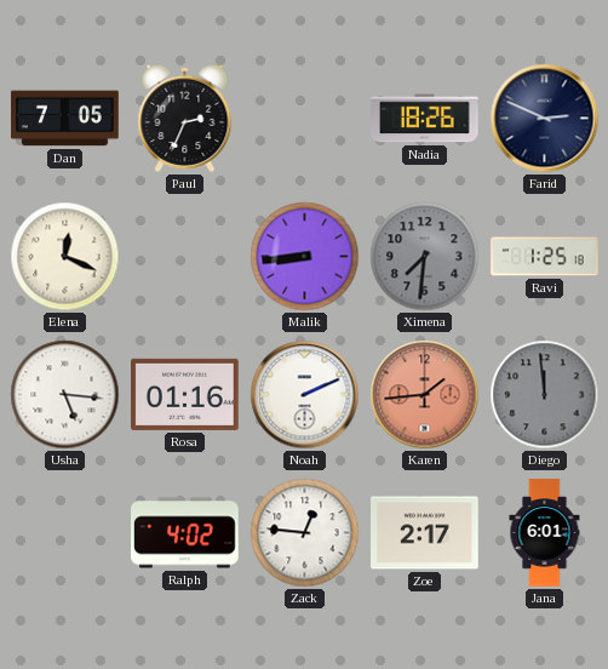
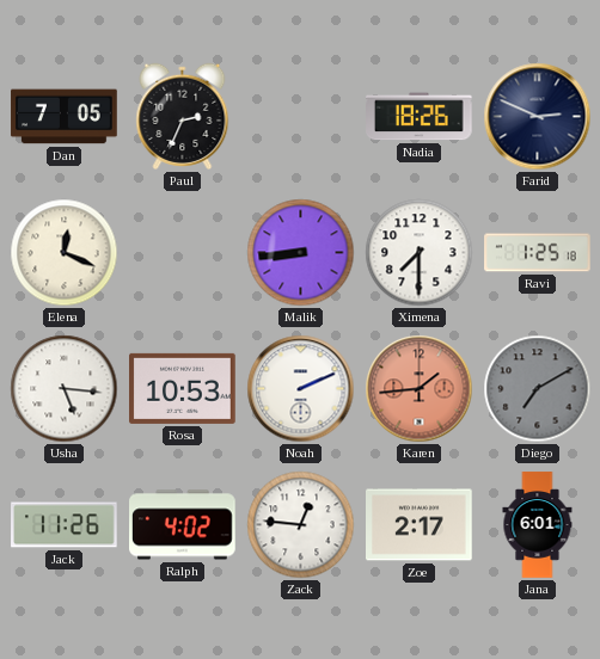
Ximena: 7:31 -> 7:30 (420, 253)
Ximena dial: grey -> white (420, 253)
Rosa: 01:16 -> 10:53 (183, 388)
Diego: 11:59 -> 7:10 (538, 389)
Jack: none -> 11:26 (65, 525)
